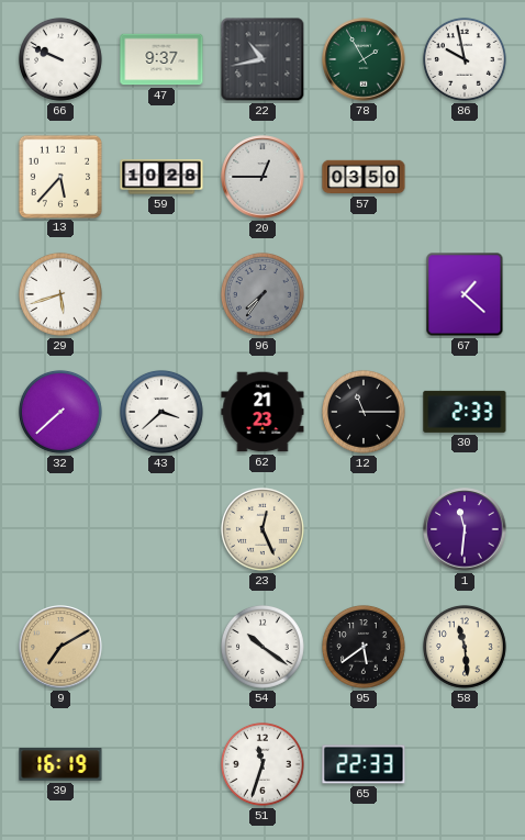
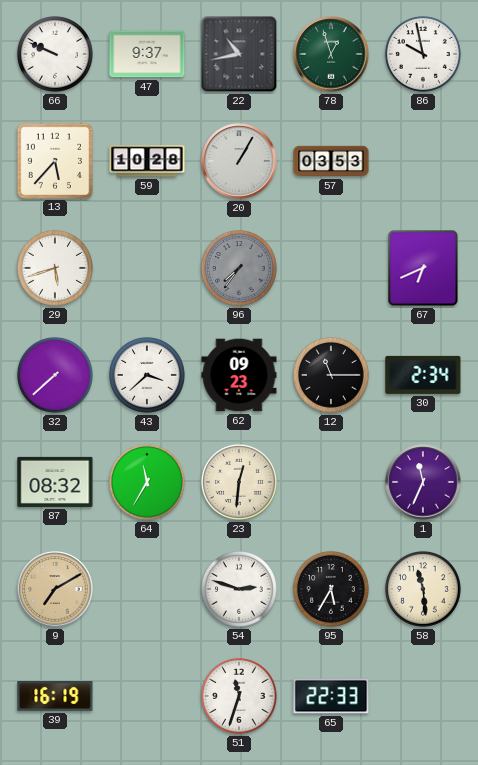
78: 1:55 -> 12:57 (331, 54)
20: 12:45 -> 1:05 (239, 161)
57: 03:50 -> 03:53 (331, 161)
67: 1:22 -> 6:41 (423, 268)
62: 21:23 -> 09:23 (239, 375)
30: 2:33 -> 2:34 (423, 375)
87: none -> 08:32 (55, 482)
64: none -> 11:35 (147, 482)
23: 12:26 -> 12:31 (239, 482)
1: 11:31 -> 11:34 (423, 482)
54: 10:21 -> 2:48 (239, 589)
95: 5:39 -> 5:35 (331, 589)
